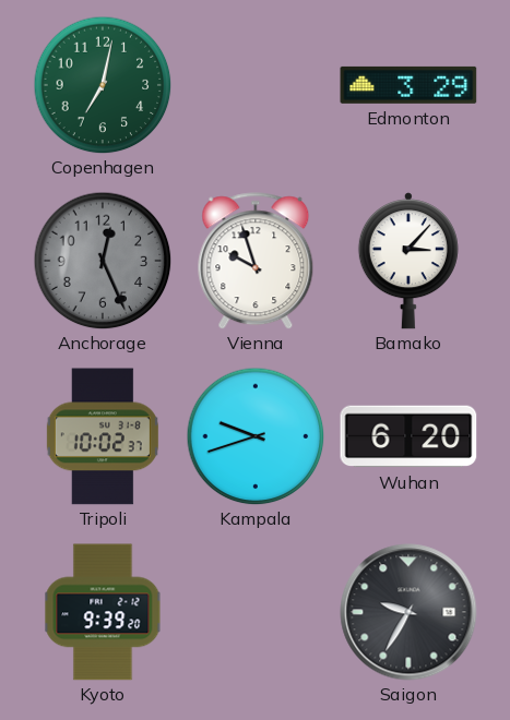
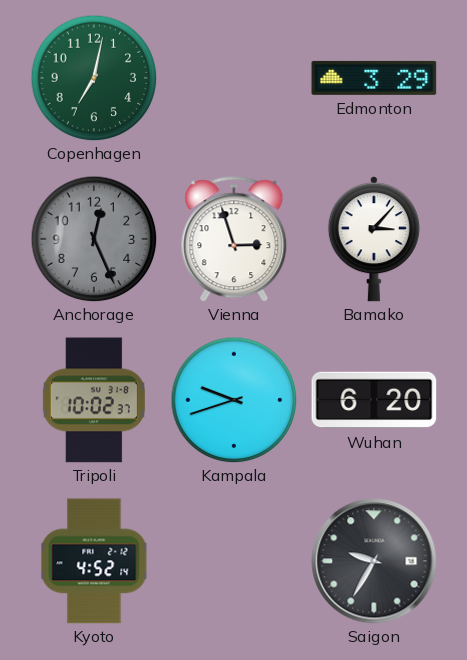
Vienna: 9:57 -> 2:57 (234, 239)
Kyoto: 9:39 -> 4:52 (94, 561)
